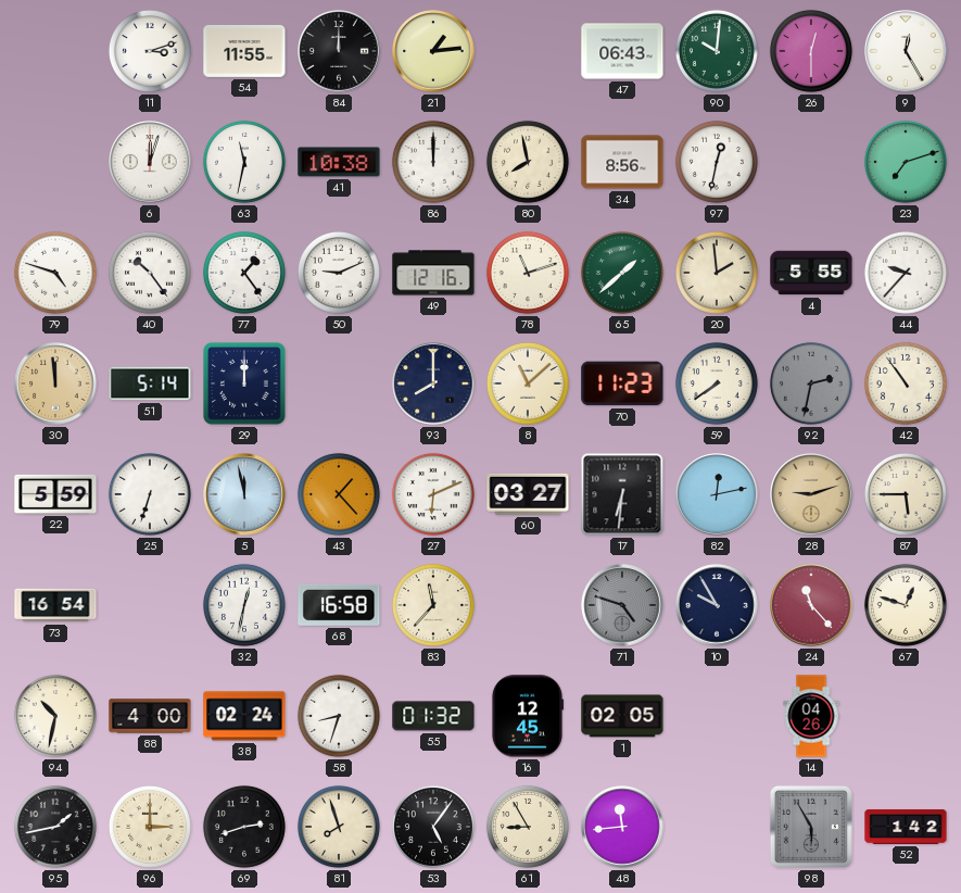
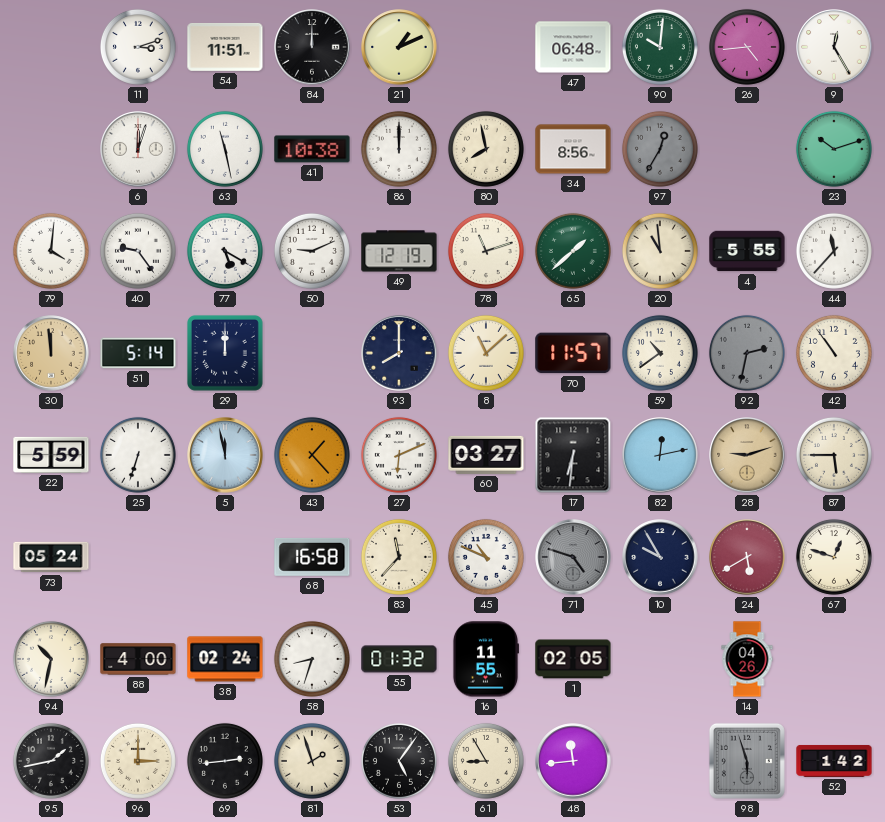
54: 11:55 -> 11:51 (225, 47)
21: 1:14 -> 1:11 (399, 47)
47: 06:43 -> 06:48 (573, 47)
26: 12:30 -> 4:44 (747, 47)
63: 11:32 -> 11:28 (225, 149)
97: 12:32 -> 12:35 (660, 149)
97 dial: white -> grey (660, 149)
23: 7:12 -> 10:12 (834, 149)
79: 4:48 -> 4:01 (51, 251)
40: 10:24 -> 9:24 (138, 251)
77: 1:24 -> 5:20 (225, 251)
49: 12:16 -> 12:19 (399, 251)
20: 1:59 -> 10:59 (660, 251)
44: 9:37 -> 11:37 (834, 251)
70: 11:23 -> 11:57 (573, 353)
59: 7:39 -> 10:39 (660, 353)
73: 16:54 -> 05:24 (51, 557)
32: 12:32 -> none (244, 605)
45: none -> 10:49 (486, 557)
24: 11:23 -> 5:40 (747, 557)
16: 12:45 -> 11:55 (485, 659)
69: 2:42 -> 2:44 (225, 761)
81: 7:57 -> 1:57 (312, 761)
98: 5:55 -> 5:57 (747, 761)
